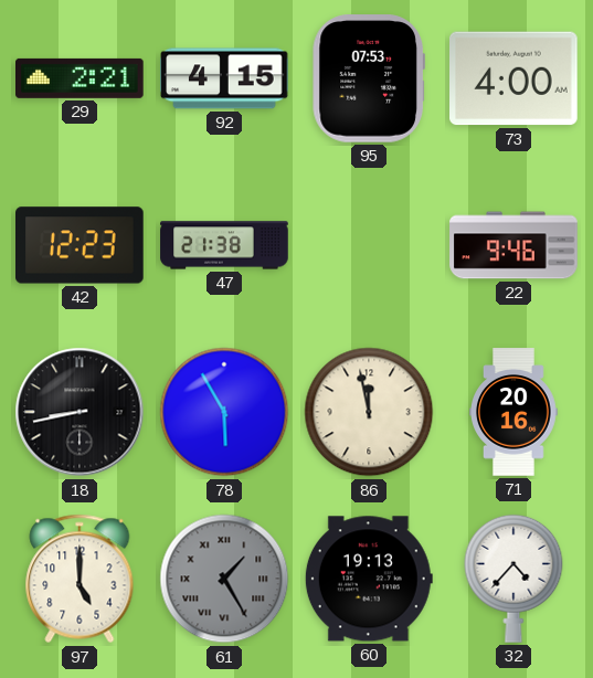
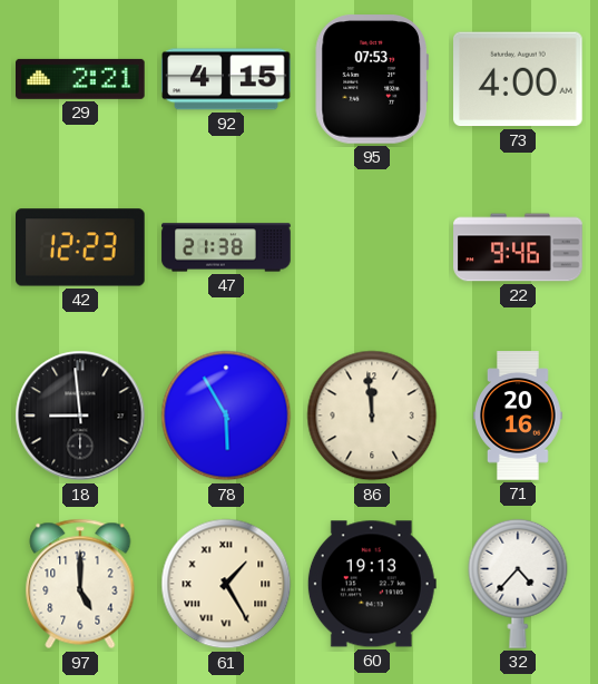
18: 8:43 -> 8:59 (80, 416)
86: 11:58 -> 11:59 (372, 416)
61 dial: grey -> cream (226, 584)
